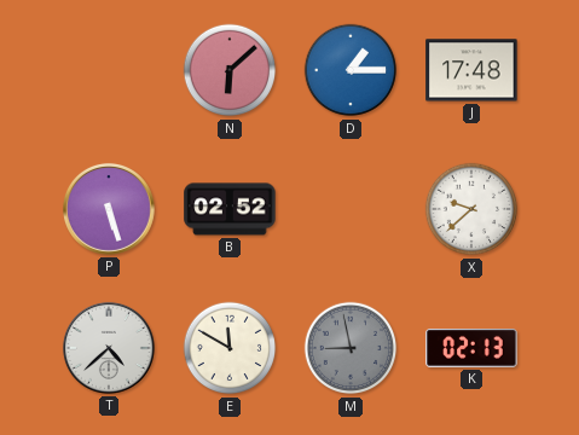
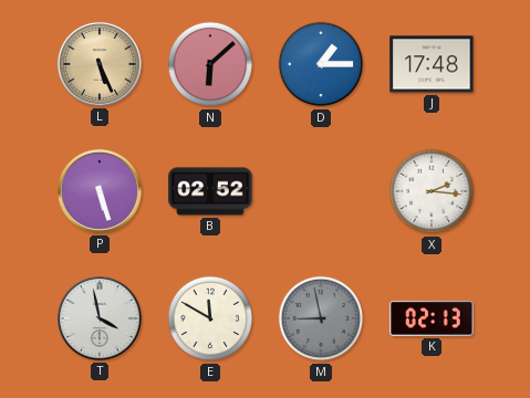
L: none -> 5:26 (100, 64)
X: 9:38 -> 2:16 (432, 191)
T: 4:38 -> 3:58 (100, 318)
